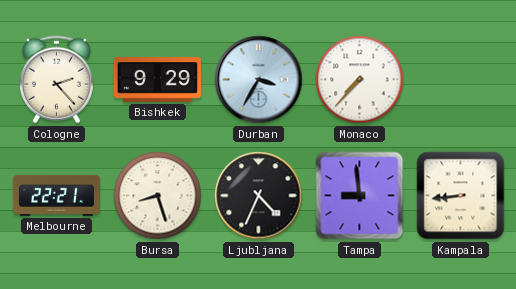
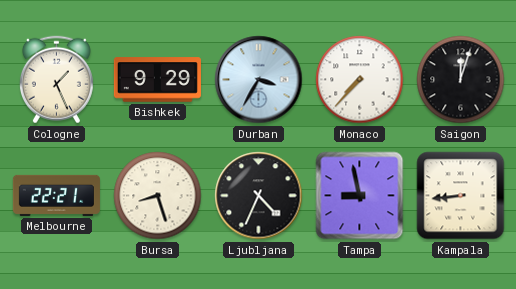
Cologne: 2:23 -> 1:26 (56, 80)
Saigon: none -> 12:03 (461, 80)
Tampa: 8:59 -> 8:58 (360, 196)
